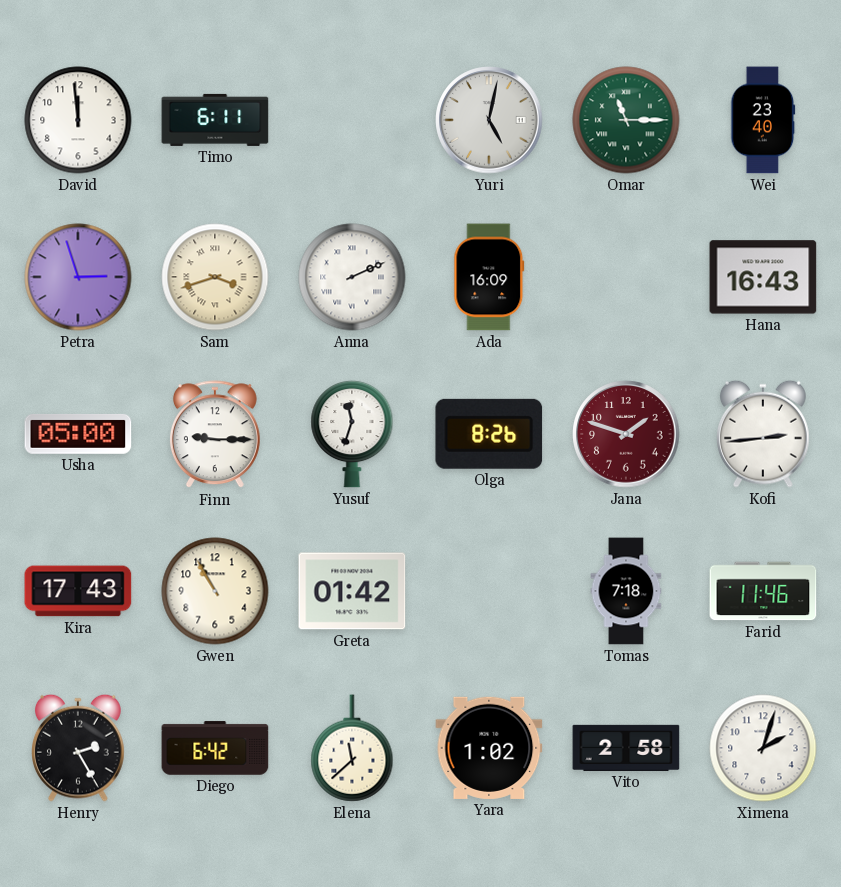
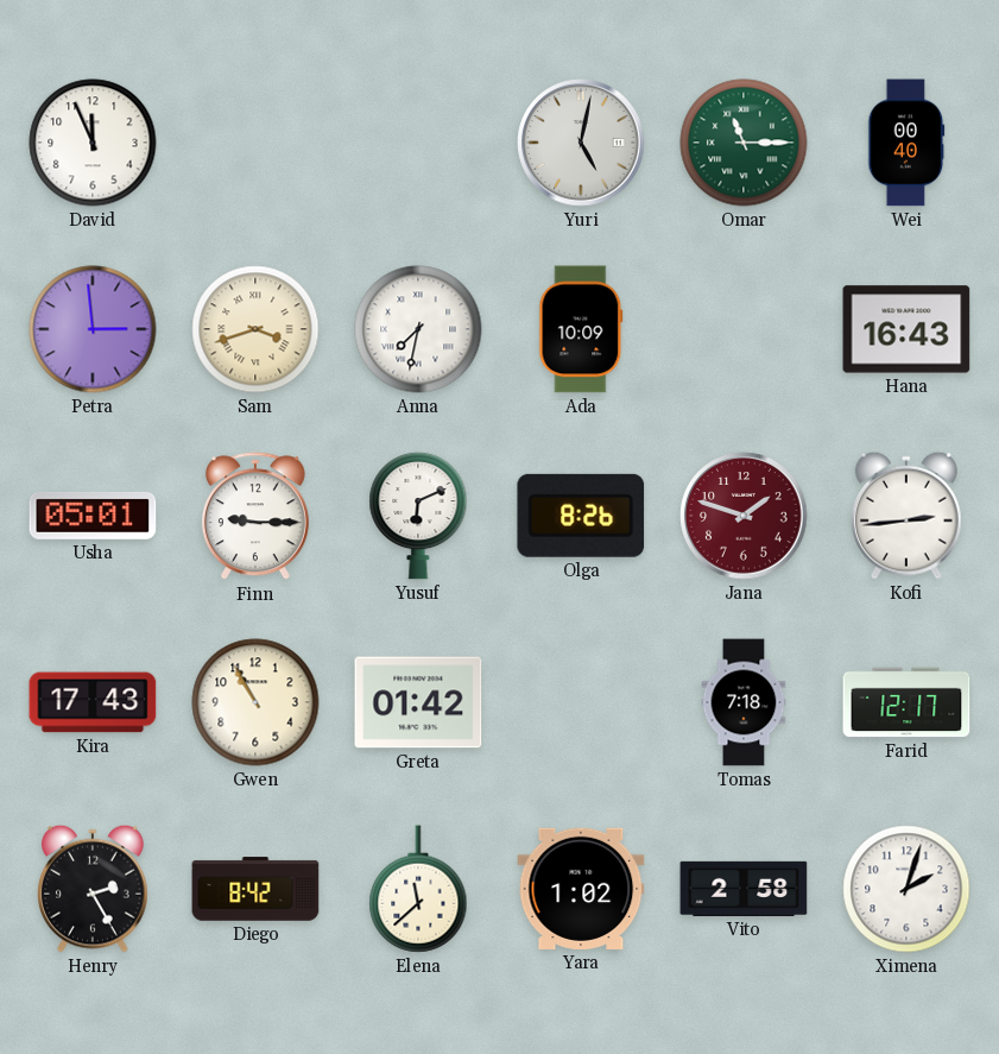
David: 11:59 -> 11:56 (93, 143)
Timo: 6:11 -> none (215, 120)
Wei: 23:40 -> 00:40 (906, 143)
Petra: 2:57 -> 2:59 (93, 329)
Anna: 2:11 -> 7:32 (418, 329)
Ada: 16:09 -> 10:09 (581, 329)
Usha: 05:00 -> 05:01 (93, 516)
Yusuf: 11:33 -> 6:11 (418, 516)
Farid: 11:46 -> 12:17 (906, 702)
Diego: 6:42 -> 8:42 (255, 889)
